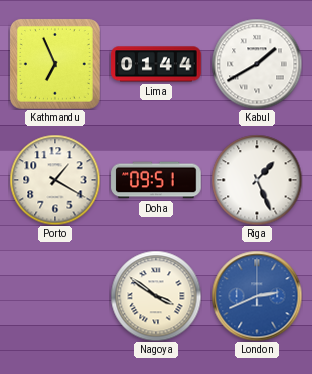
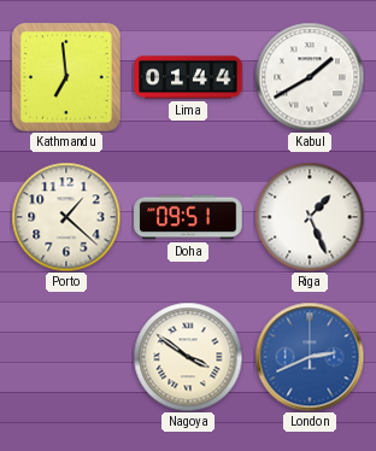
Kathmandu: 6:56 -> 6:59 (66, 77)
Porto: 1:20 -> 1:22 (66, 217)
